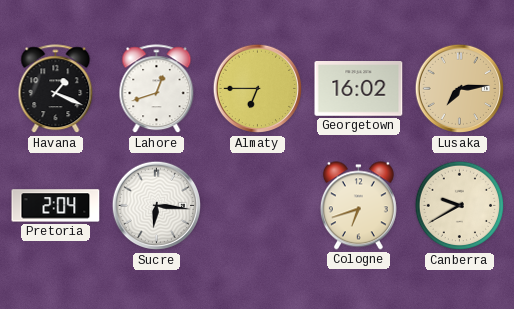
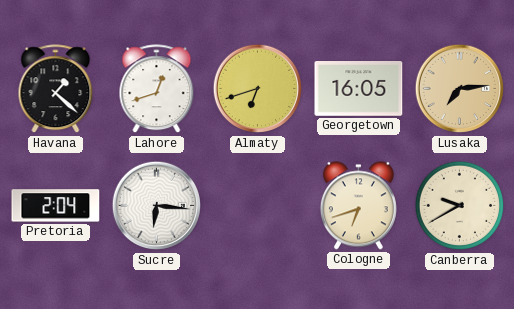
Havana: 1:19 -> 1:22 (56, 89)
Almaty: 6:45 -> 6:42 (258, 89)
Georgetown: 16:02 -> 16:05 (359, 89)
